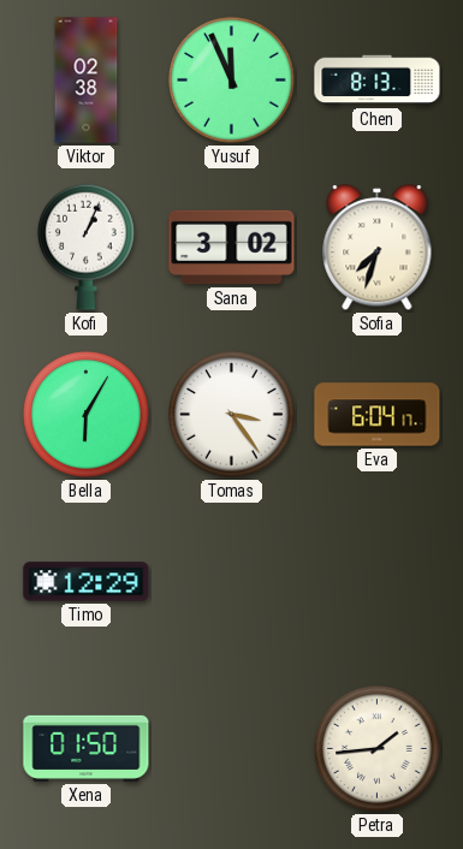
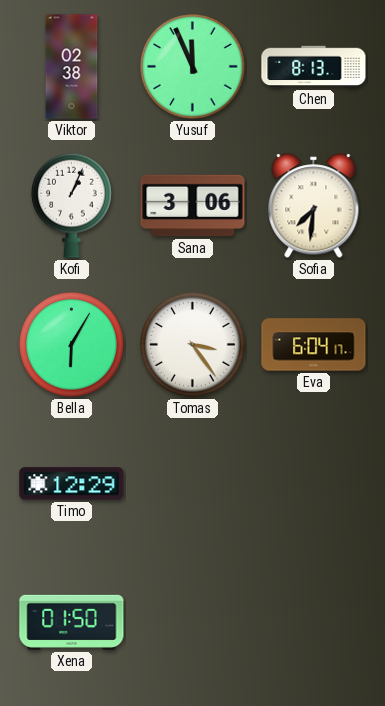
Sana: 3:02 -> 3:06 (193, 206)
Sofia: 7:33 -> 7:31 (314, 206)
Petra: 1:44 -> none (378, 749)
